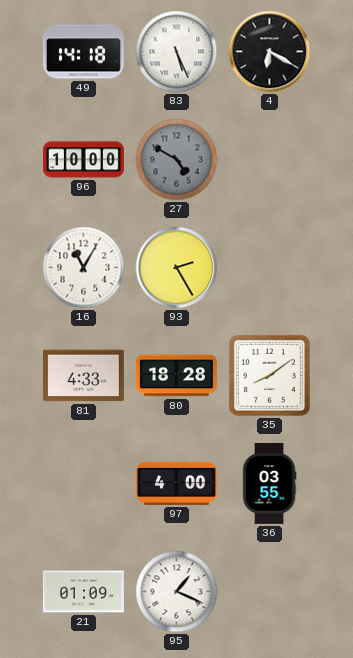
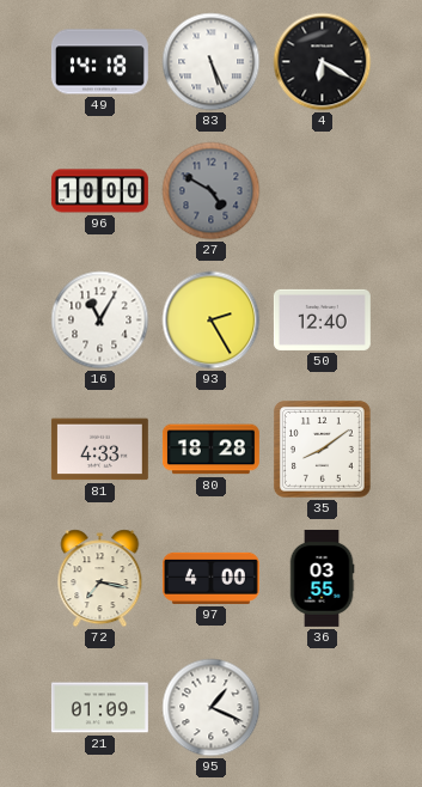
50: none -> 12:40 (322, 319)
72: none -> 7:17 (100, 579)
